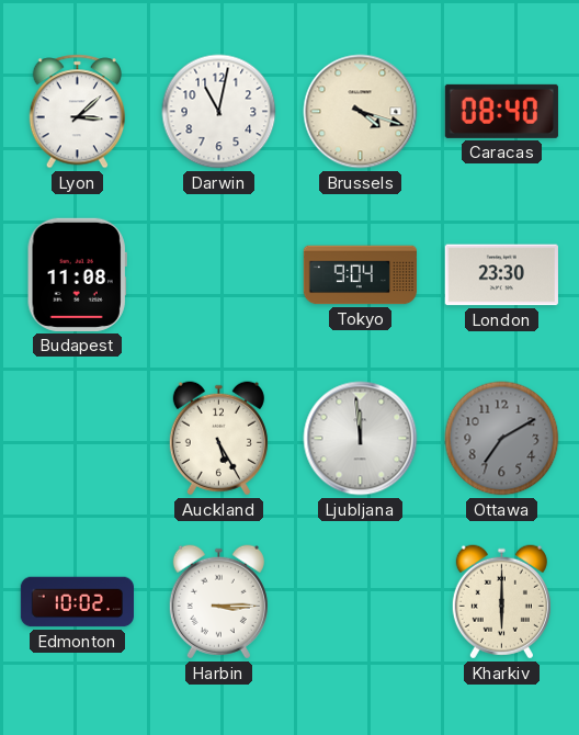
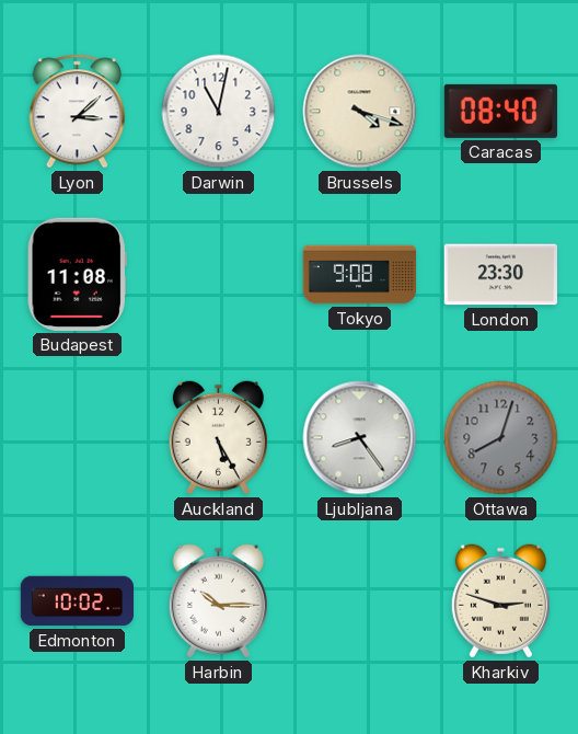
Tokyo: 9:04 -> 9:08 (360, 275)
Ljubljana: 11:59 -> 8:24 (360, 438)
Ottawa: 7:10 -> 8:03 (501, 438)
Harbin: 3:15 -> 10:15 (218, 601)
Kharkiv: 6:00 -> 2:48 (500, 601)
